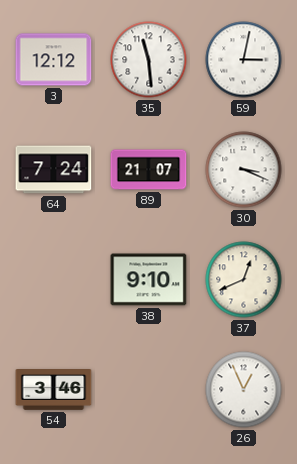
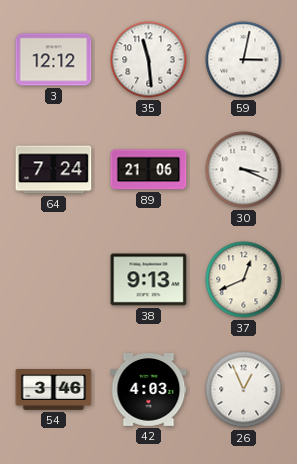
89: 21:07 -> 21:06 (149, 170)
38: 9:10 -> 9:13 (149, 280)
42: none -> 4:03 (149, 390)
